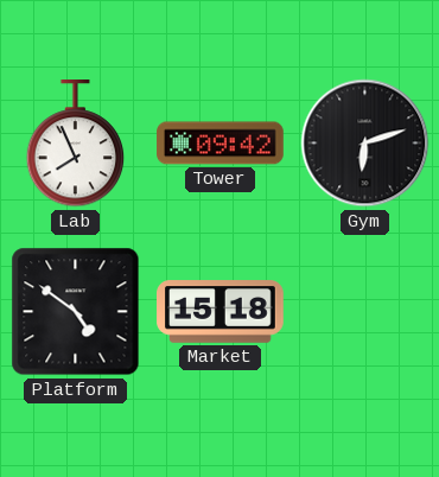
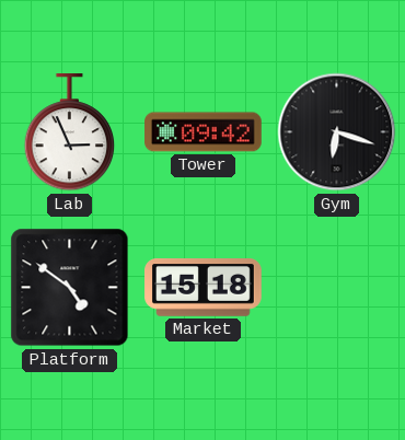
Lab: 7:56 -> 2:56 (70, 134)
Gym: 6:12 -> 6:18 (337, 132)
